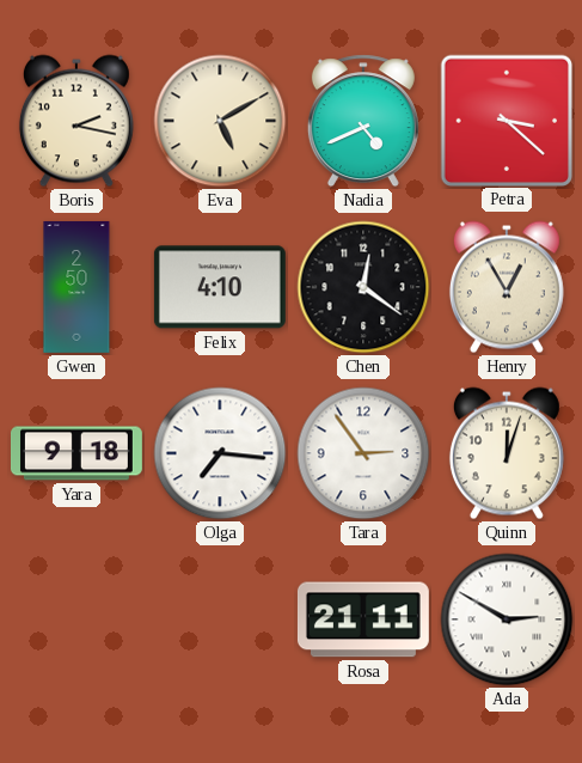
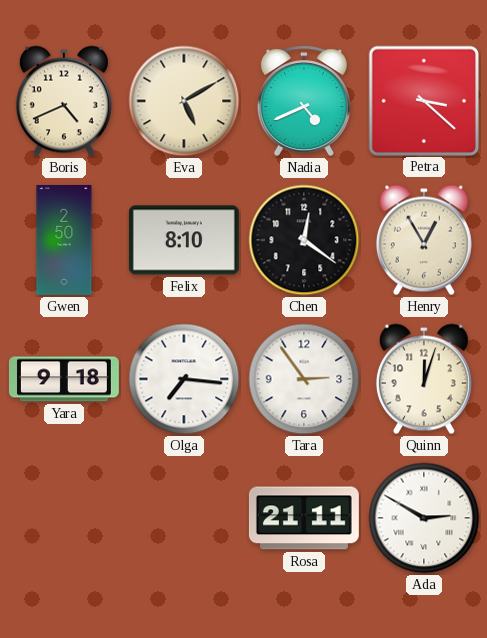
Boris: 2:17 -> 4:41 (64, 101)
Felix: 4:10 -> 8:10 (184, 240)
